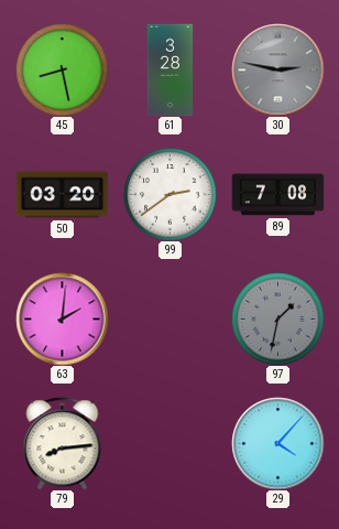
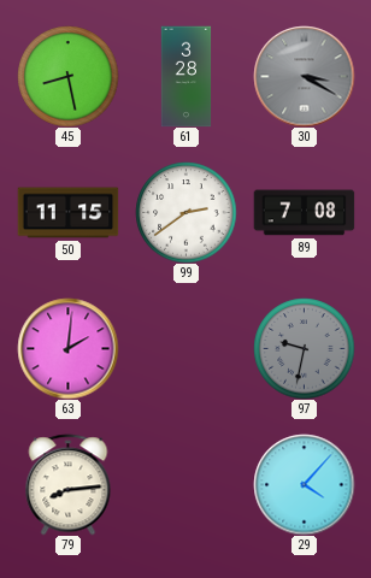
30: 2:47 -> 3:20 (304, 76)
50: 03:20 -> 11:15 (67, 213)
97: 1:32 -> 9:32 (304, 348)
